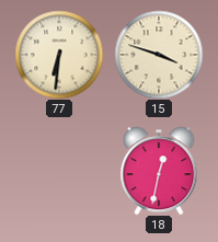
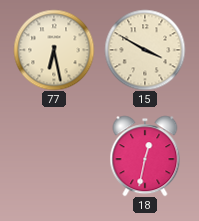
77: 6:31 -> 6:28 (54, 50)
15: 3:48 -> 3:50 (145, 50)
